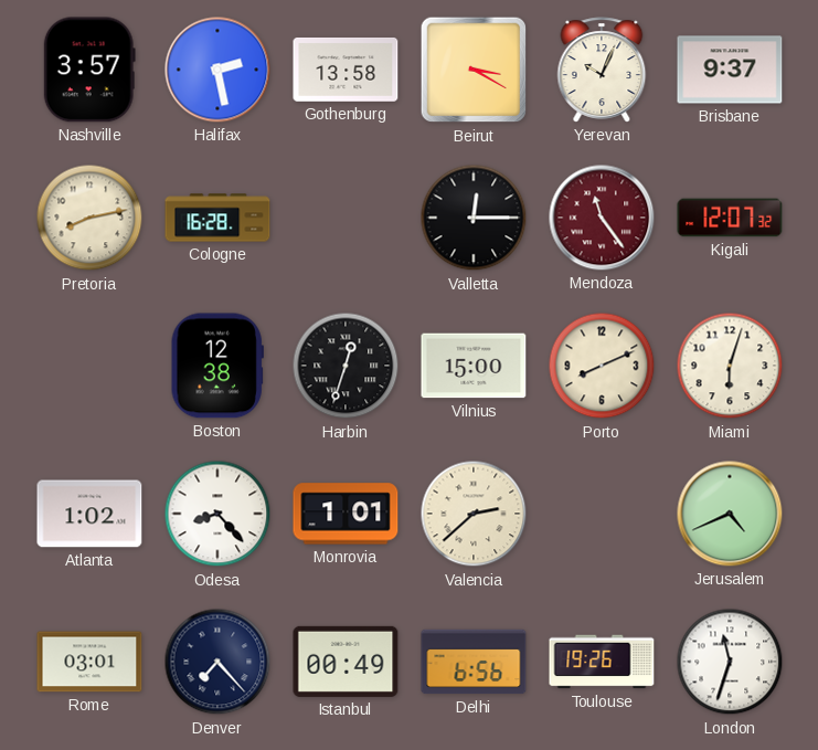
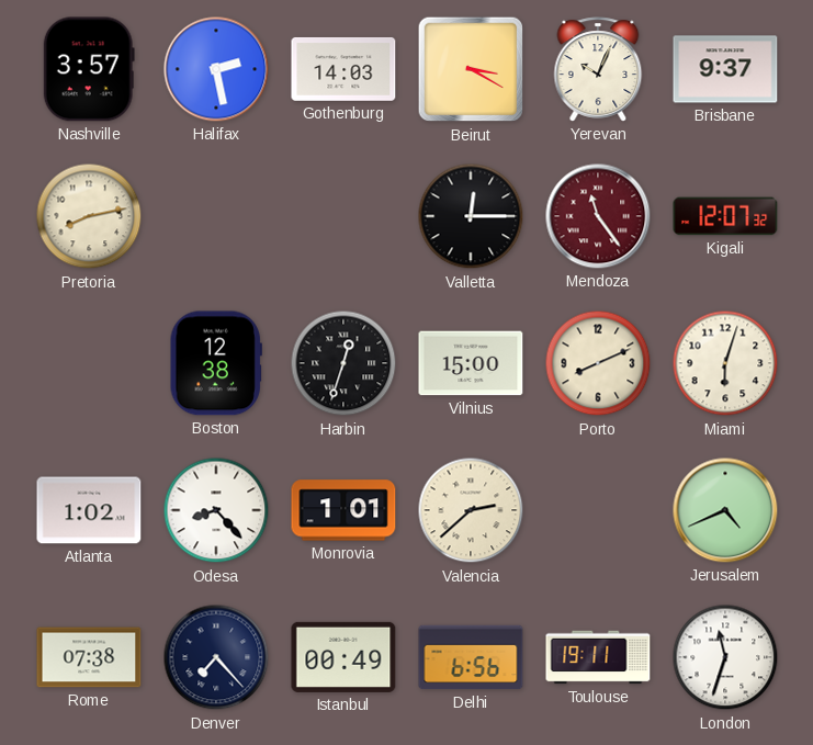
Gothenburg: 13:58 -> 14:03 (343, 69)
Cologne: 16:28 -> none (217, 218)
Rome: 03:01 -> 07:38 (89, 657)
Toulouse: 19:26 -> 19:11 (598, 657)
